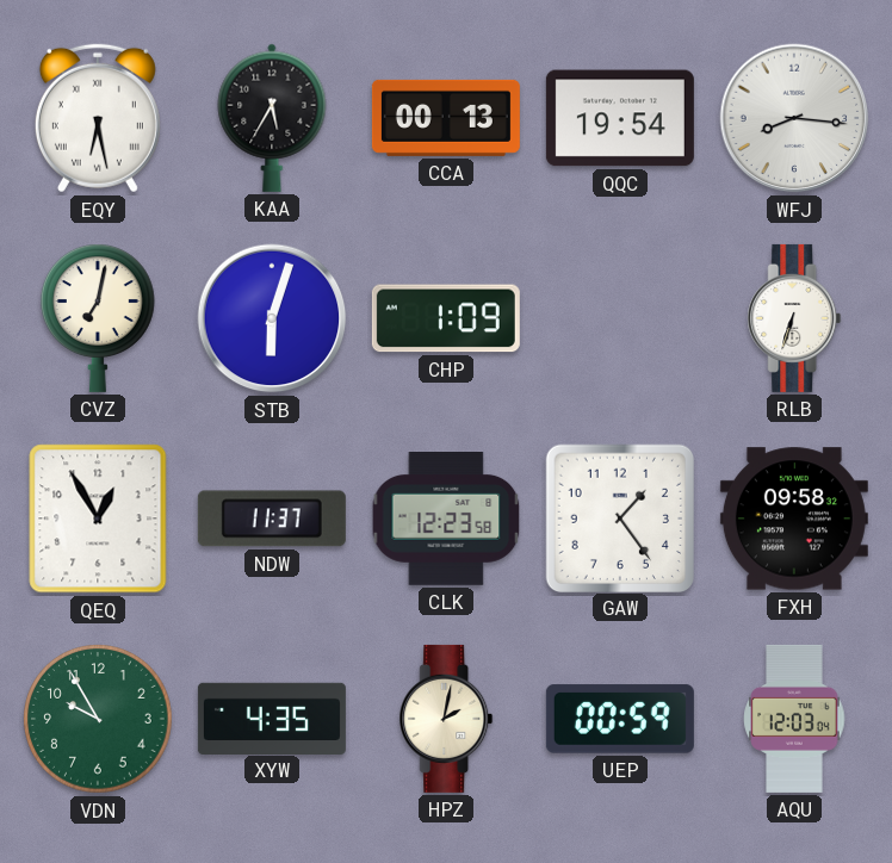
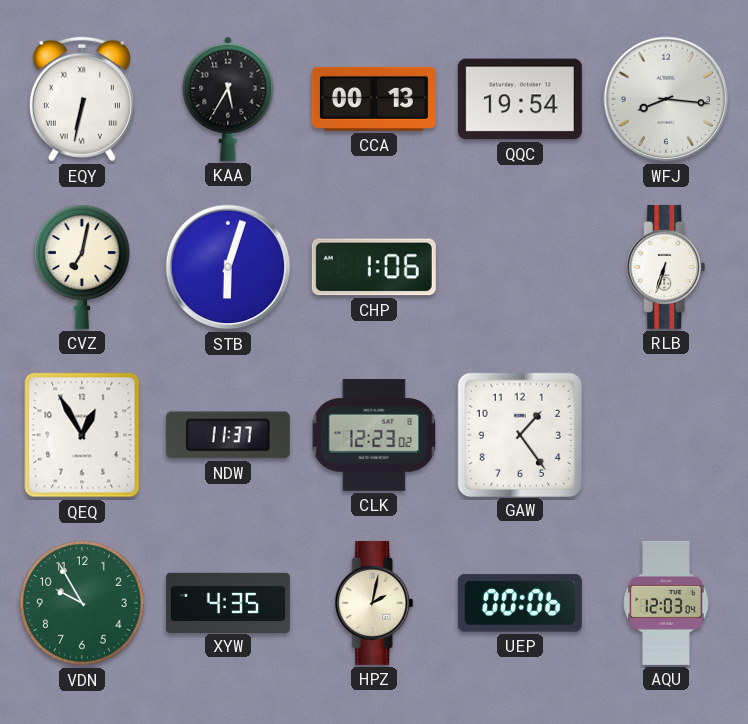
EQY: 6:28 -> 6:32 (82, 99)
CHP: 1:09 -> 1:06 (374, 267)
CLK: 12:23:58 -> 12:23:02 (374, 436)
FXH: 09:58 -> none (794, 519)
UEP: 00:59 -> 00:06 (520, 603)
